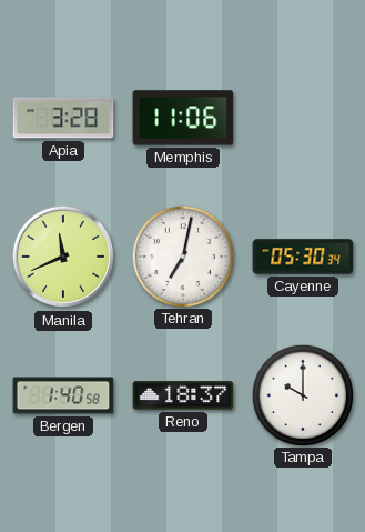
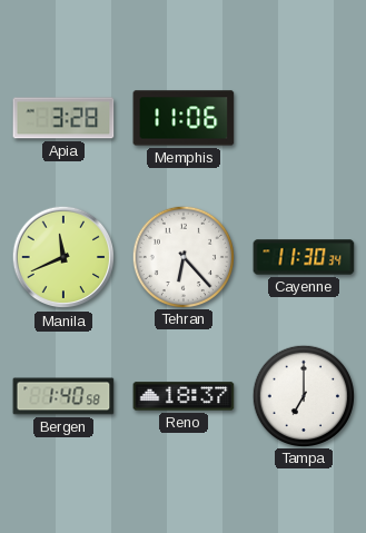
Tehran: 7:02 -> 6:23 (182, 256)
Cayenne: 05:30 -> 11:30 (304, 257)
Tampa: 10:00 -> 7:00 (303, 395)
